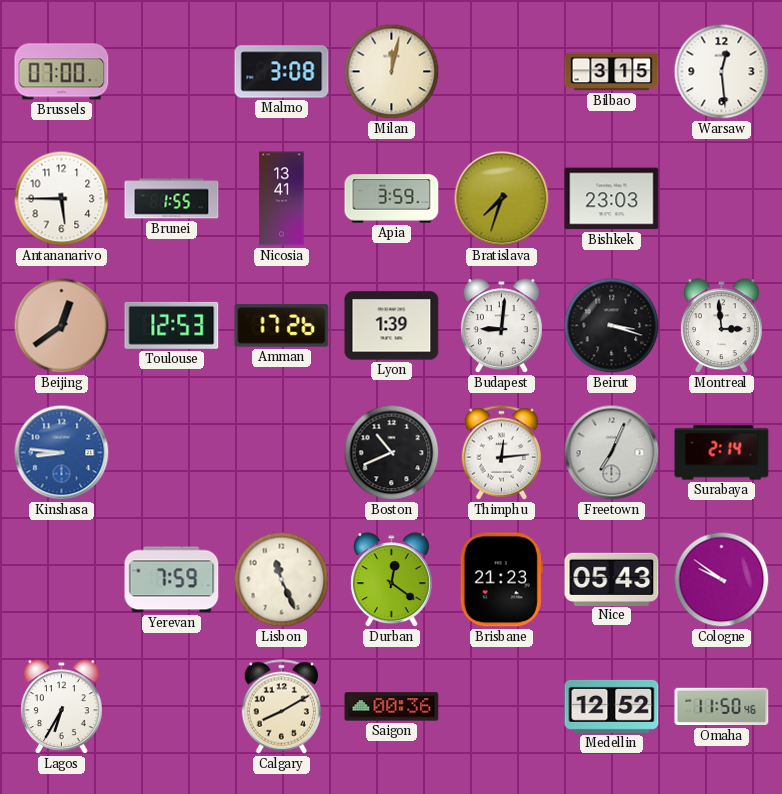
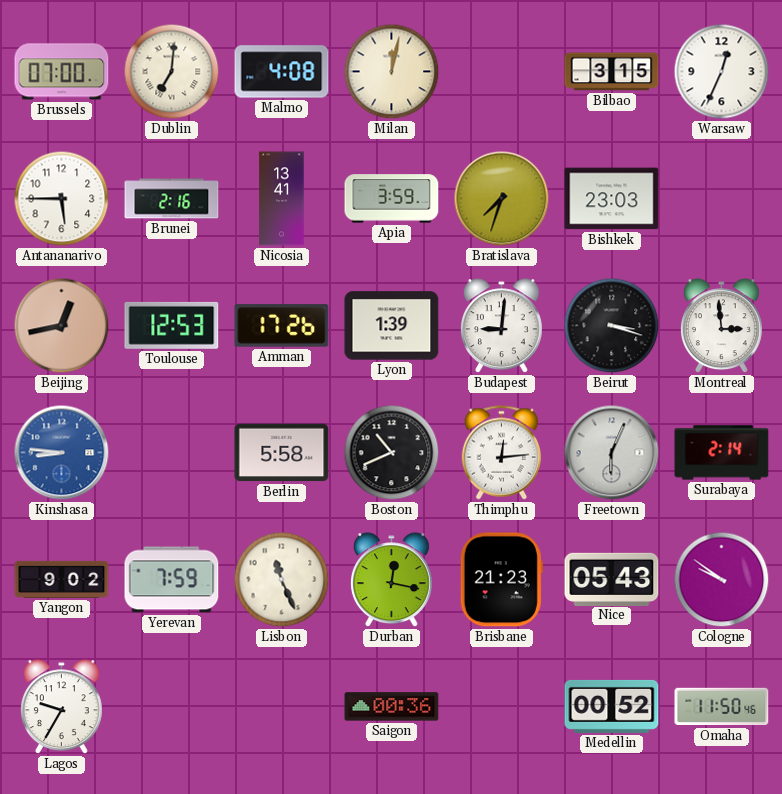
Dublin: none -> 7:01 (172, 72)
Malmo: 3:08 -> 4:08 (282, 72)
Warsaw: 12:29 -> 12:34 (722, 72)
Brunei: 1:55 -> 2:16 (172, 199)
Beijing: 12:39 -> 12:43 (62, 326)
Berlin: none -> 5:58 (282, 453)
Freetown: 7:04 -> 6:04 (612, 453)
Yangon: none -> 9:02 (62, 579)
Durban: 12:21 -> 12:17 (391, 580)
Lagos: 6:35 -> 9:35 (61, 707)
Calgary: 8:10 -> none (282, 707)
Medellin: 12:52 -> 00:52 (612, 706)
